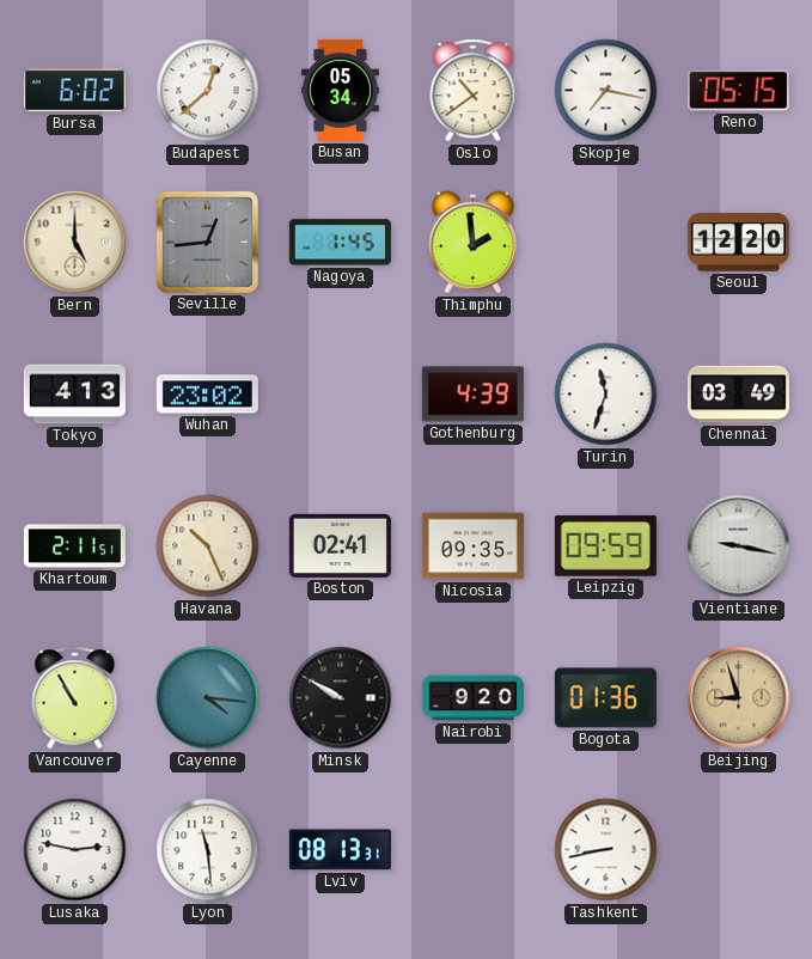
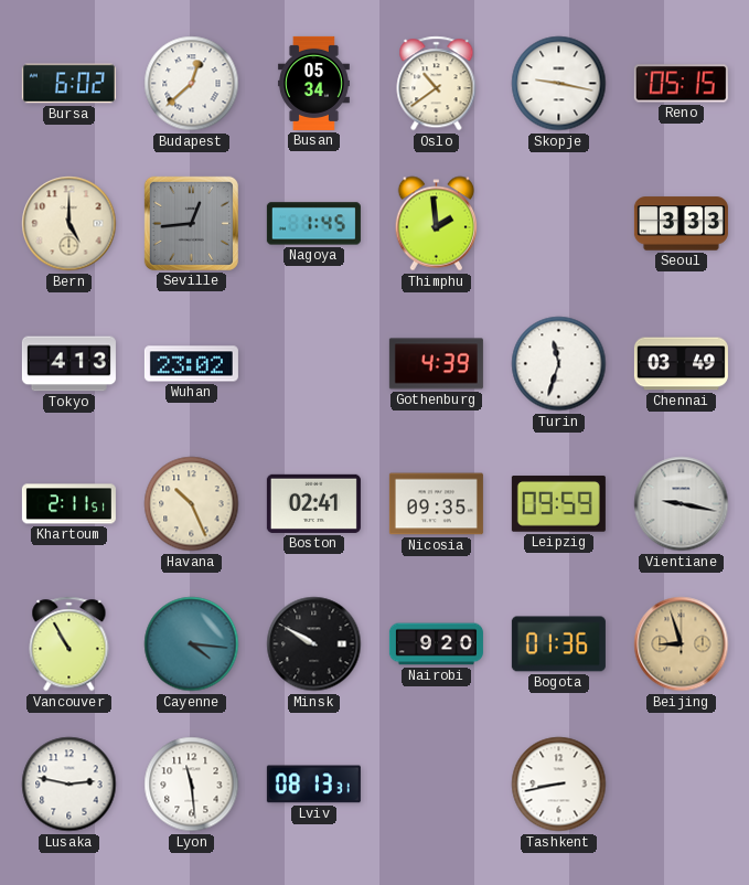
Skopje: 7:17 -> 9:17 (559, 84)
Seoul: 12:20 -> 3:33 (681, 224)
